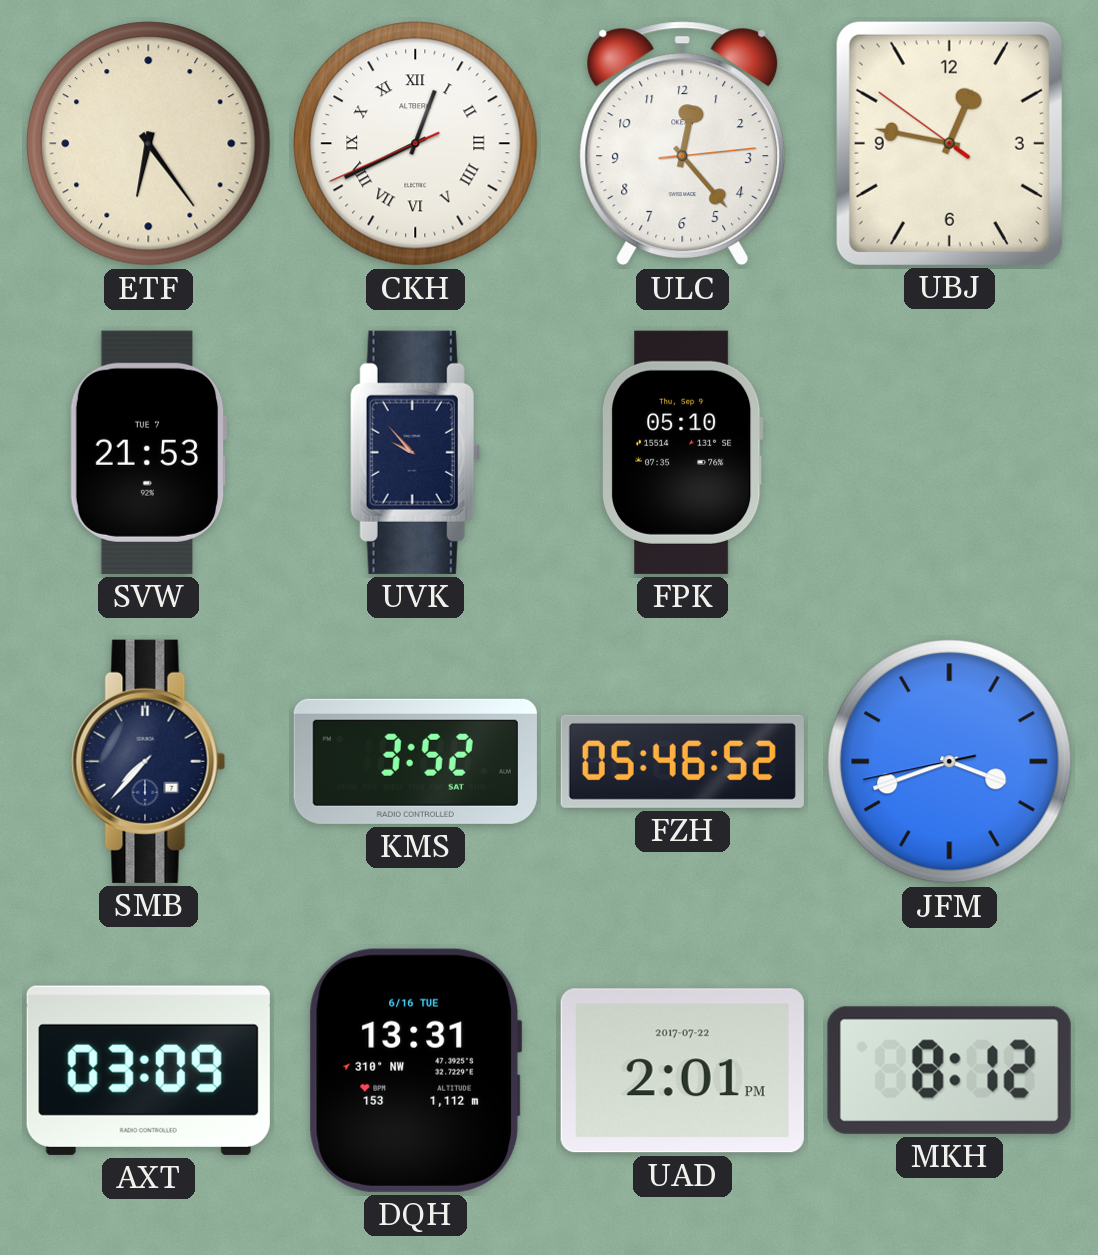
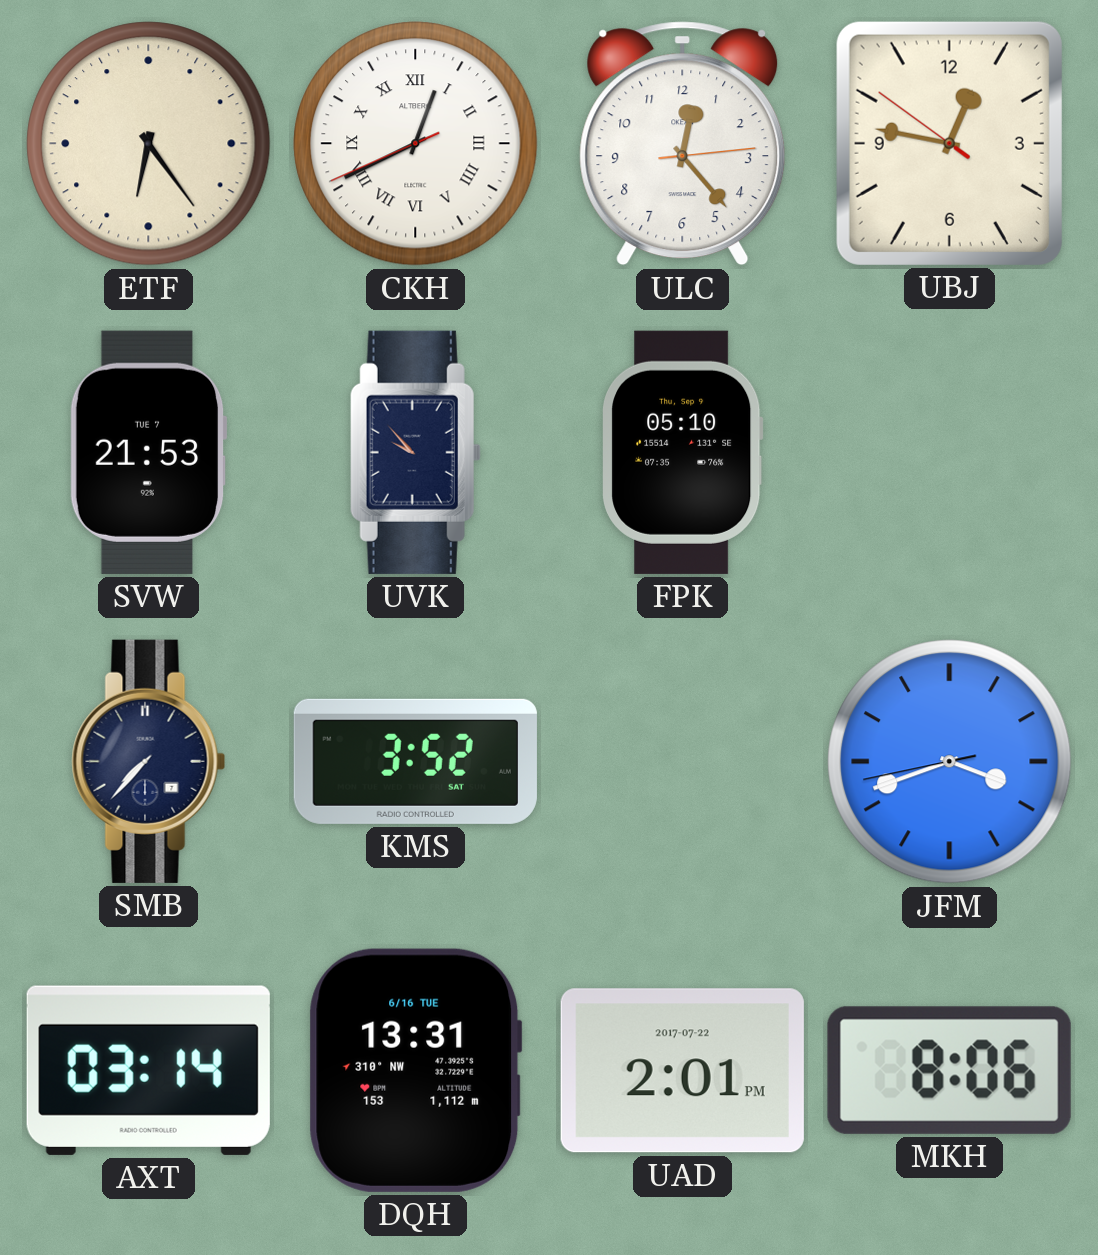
FZH: 05:46 -> none (682, 761)
AXT: 03:09 -> 03:14 (148, 1070)
MKH: 8:12 -> 8:06 (949, 1070)
